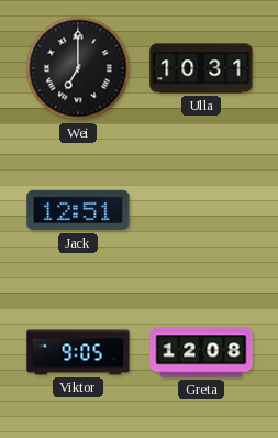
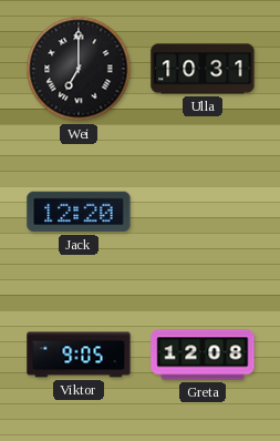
Jack: 12:51 -> 12:20 (79, 212)
